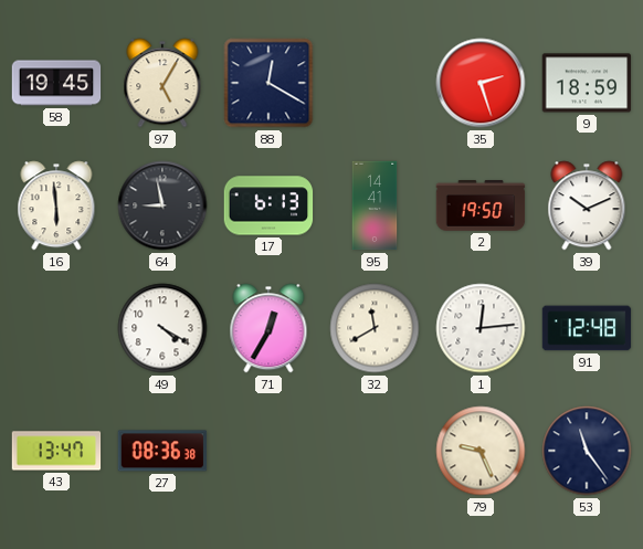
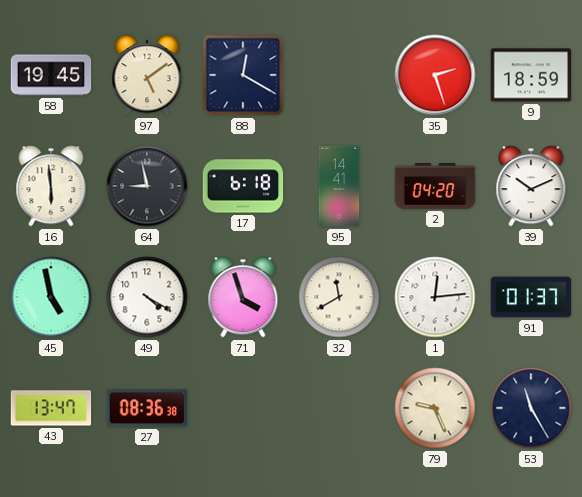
97: 5:05 -> 5:09 (147, 75)
17: 6:13 -> 6:18 (243, 186)
2: 19:50 -> 04:20 (435, 186)
45: none -> 4:58 (51, 297)
71: 12:35 -> 3:57 (243, 297)
91: 12:48 -> 01:37 (531, 297)
53: 11:24 -> 11:25 (531, 408)
